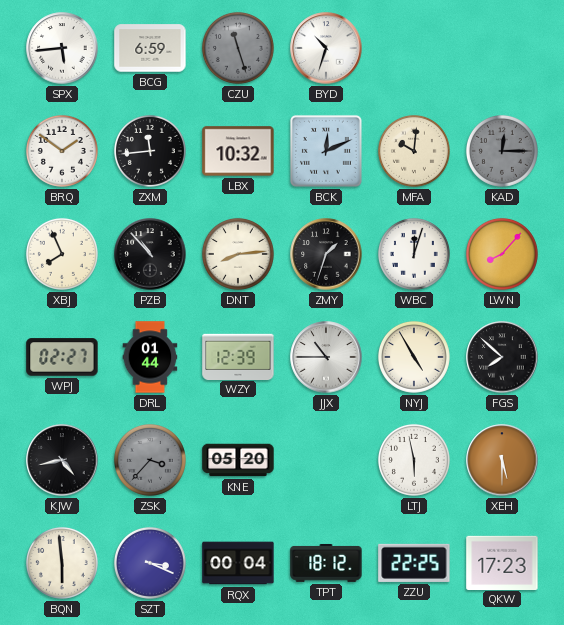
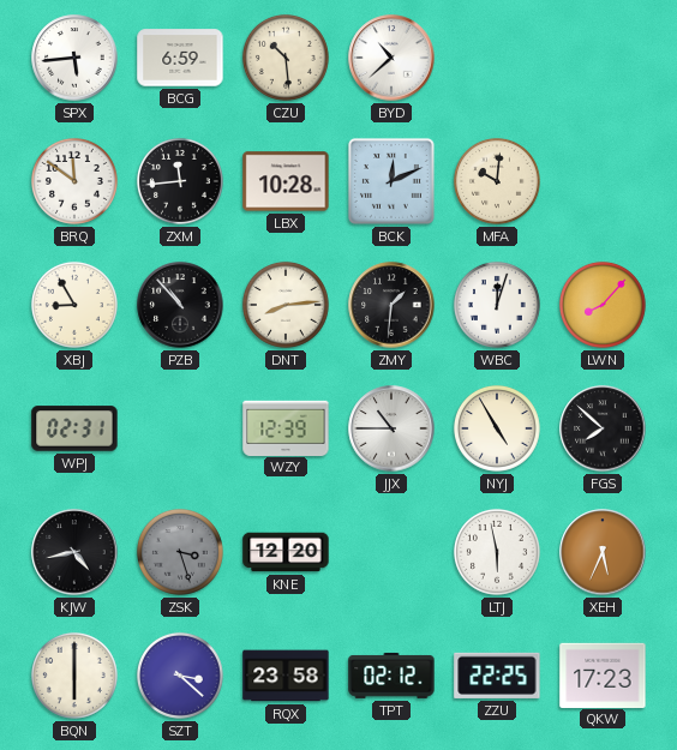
CZU: 11:27 -> 10:29 (286, 58)
CZU dial: grey -> cream (286, 58)
BYD: 10:33 -> 10:38 (391, 58)
BRQ: 1:51 -> 11:51 (74, 181)
LBX: 10:32 -> 10:28 (286, 181)
KAD: 12:15 -> none (502, 151)
XBJ: 7:56 -> 8:55 (74, 305)
ZMY: 1:33 -> 1:31 (391, 305)
WPJ: 02:27 -> 02:31 (74, 428)
DRL: 01:44 -> none (150, 357)
ZSK: 3:37 -> 3:27 (180, 552)
KNE: 05:20 -> 12:20 (286, 552)
XEH: 5:30 -> 5:34 (603, 552)
BQN: 5:59 -> 6:00 (74, 676)
SZT: 3:19 -> 3:22 (180, 676)
RQX: 00:04 -> 23:58 (286, 676)
TPT: 18:12 -> 02:12 (391, 676)
